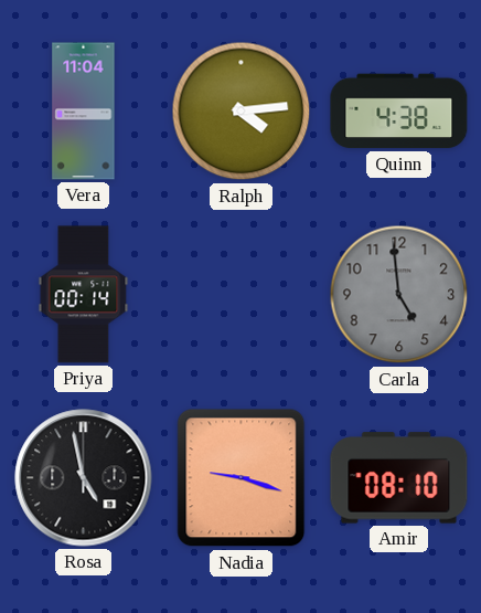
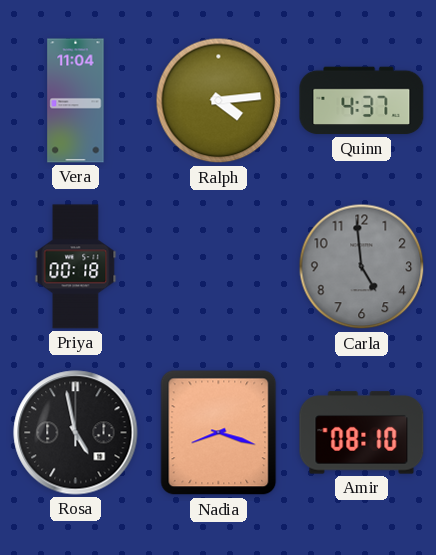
Quinn: 4:38 -> 4:37 (362, 101)
Priya: 00:14 -> 00:18 (76, 267)
Nadia: 9:18 -> 8:18 (219, 433)
